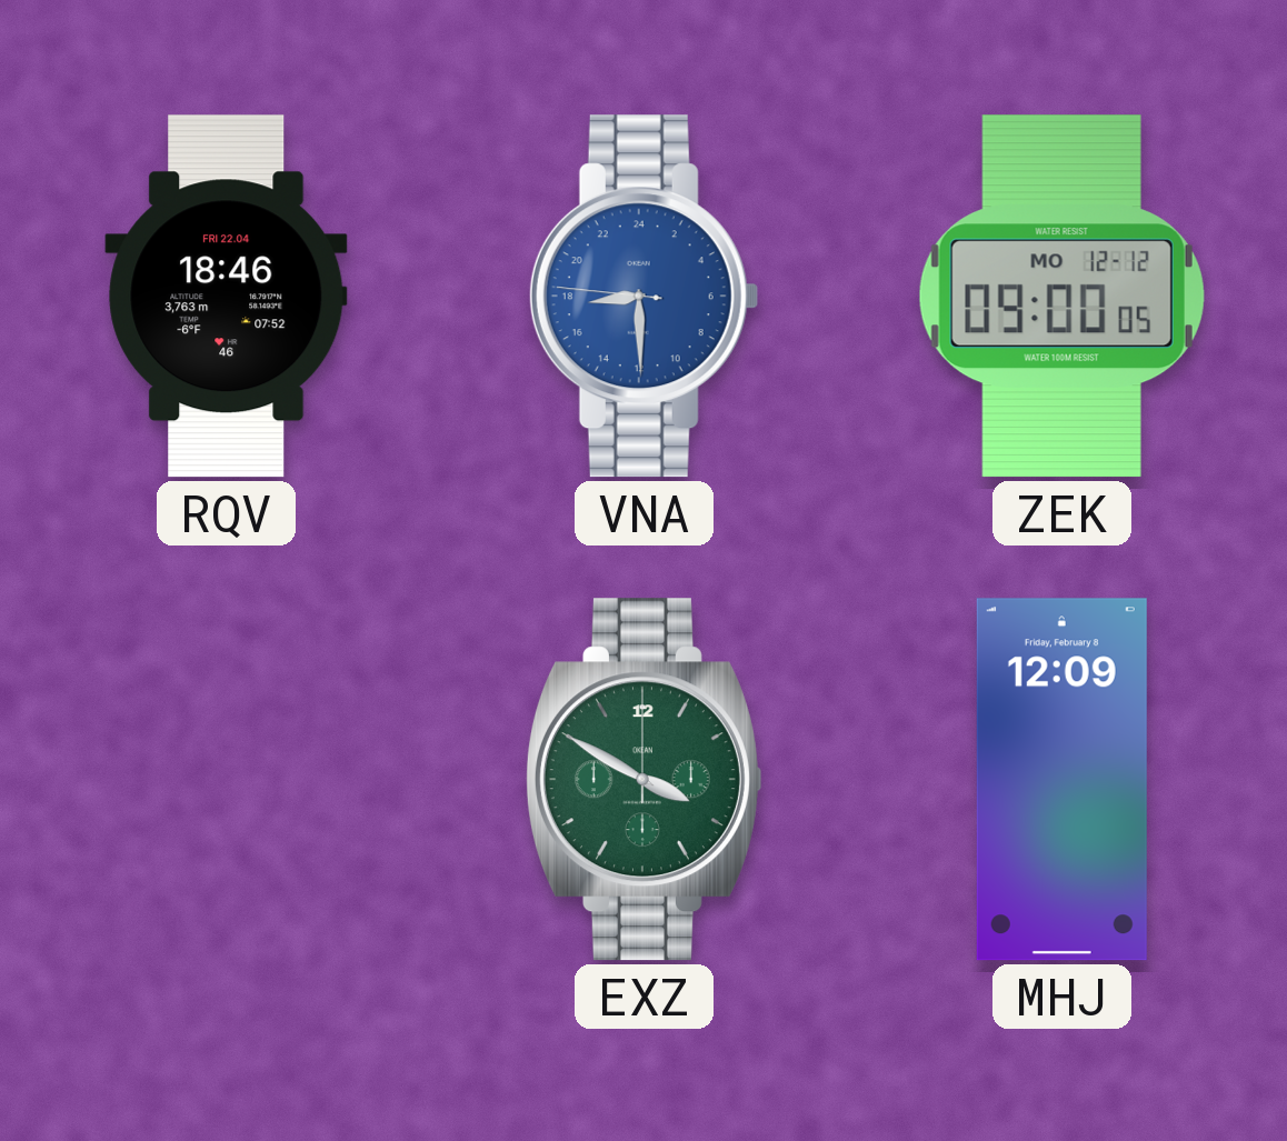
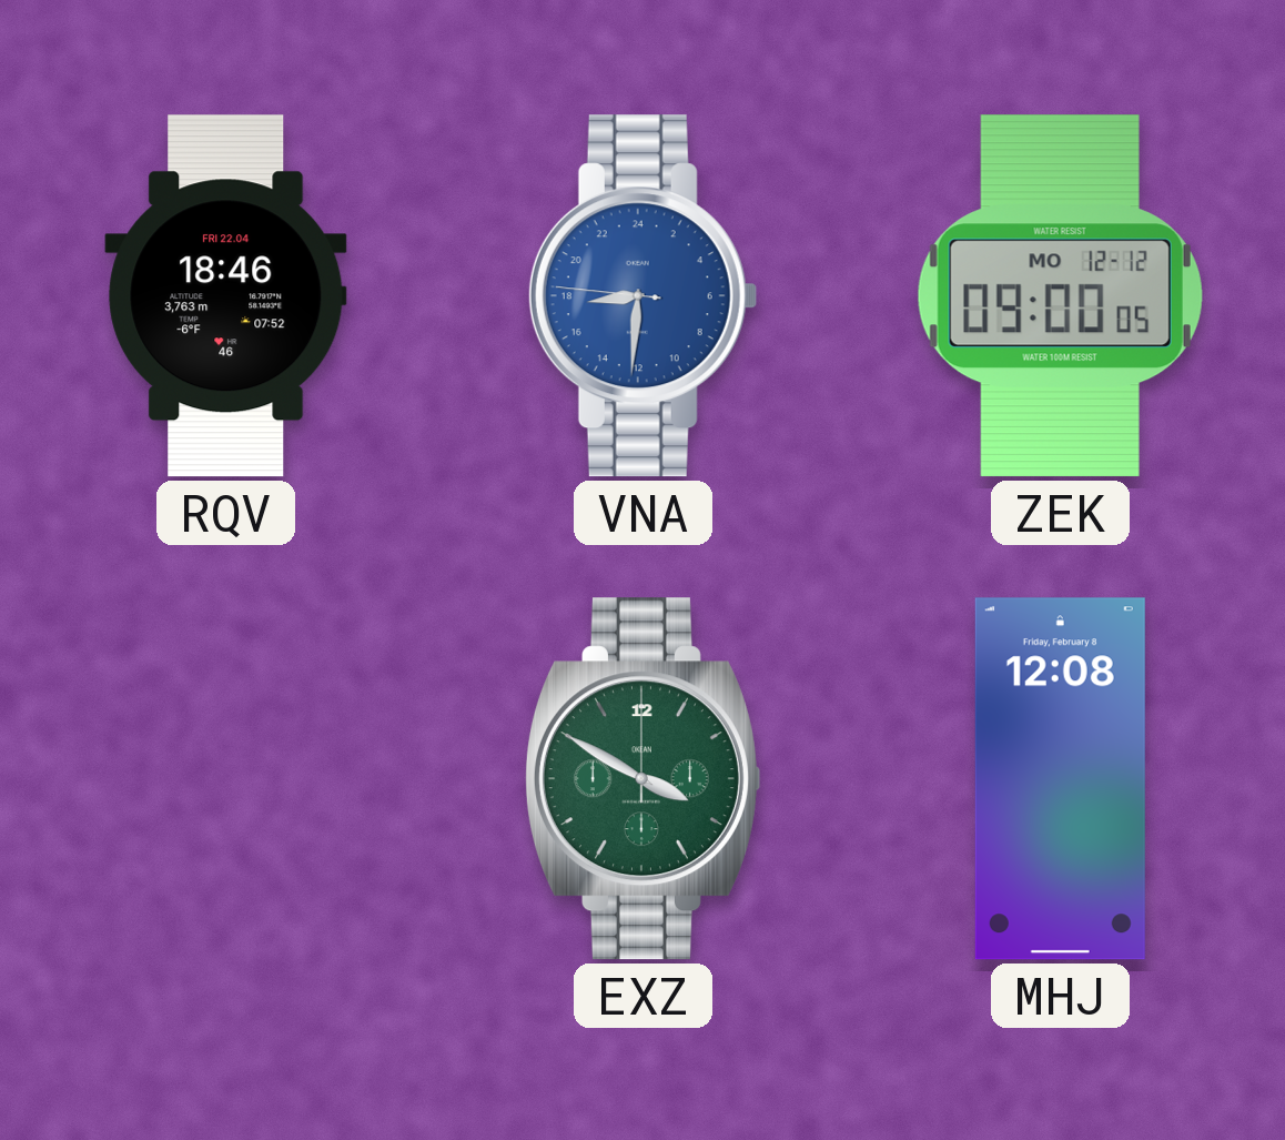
VNA: 17:29 -> 17:30 (642, 296)
MHJ: 12:09 -> 12:08 (1060, 779)
